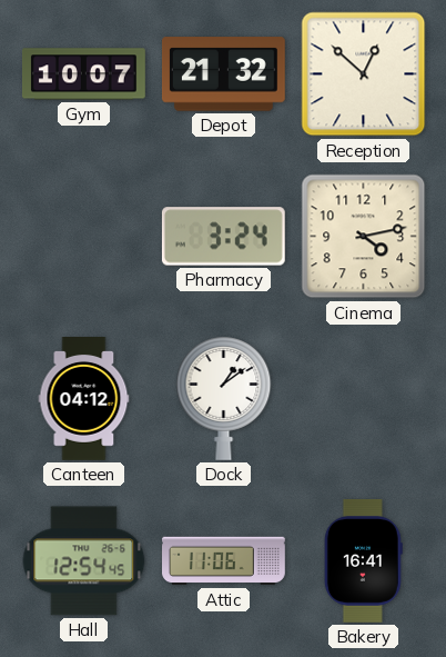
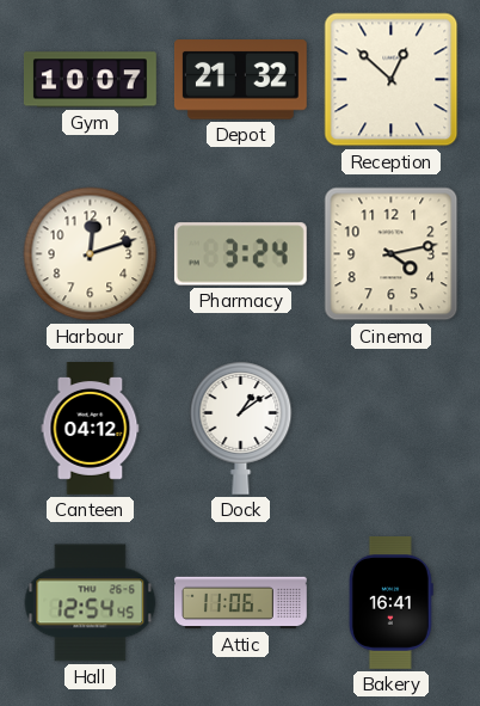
Harbour: none -> 12:12 (91, 254)
